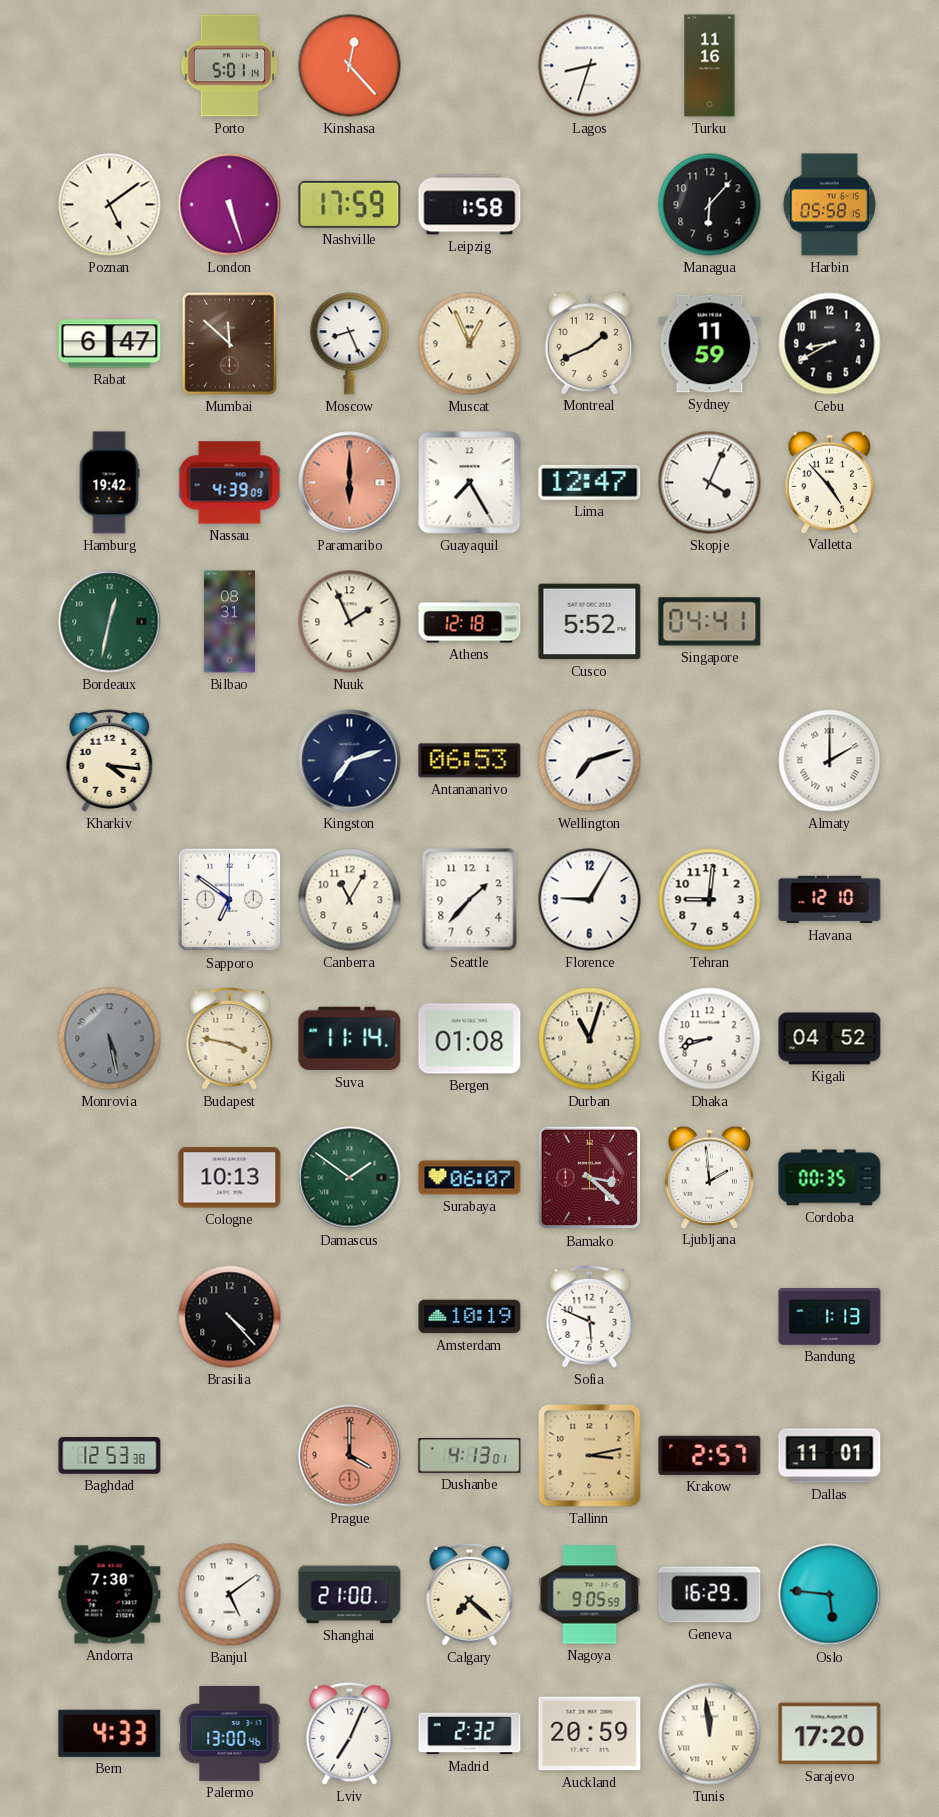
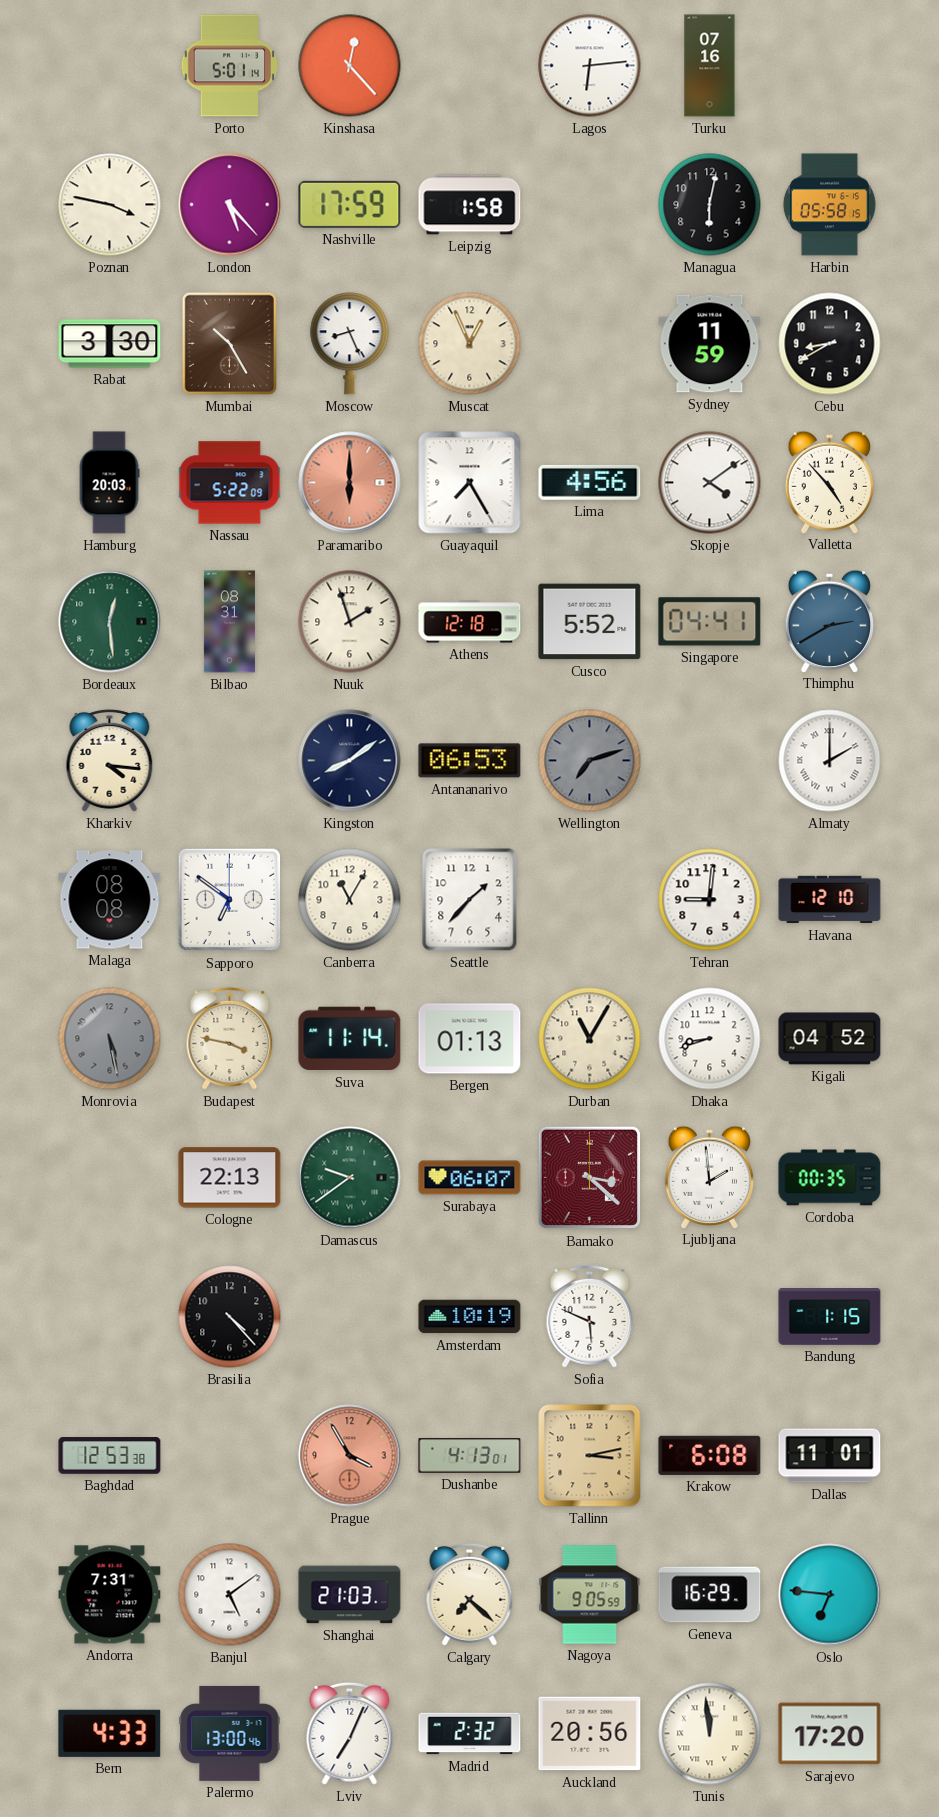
Lagos: 8:33 -> 6:14 (590, 66)
Turku: 11:16 -> 07:16 (710, 66)
Poznan: 5:09 -> 3:47 (110, 205)
London: 5:27 -> 5:23 (230, 205)
Managua: 6:07 -> 6:02 (710, 205)
Rabat: 6:47 -> 3:30 (110, 344)
Mumbai: 11:52 -> 10:25 (229, 343)
Montreal: 1:41 -> none (589, 343)
Hamburg: 19:42 -> 20:03 (109, 483)
Nassau: 4:39 -> 5:22 (230, 483)
Lima: 12:47 -> 4:56 (590, 482)
Skopje: 4:04 -> 4:09 (710, 483)
Bordeaux: 12:32 -> 12:29 (110, 622)
Nuuk: 1:56 -> 1:57 (350, 622)
Thimphu: none -> 2:40 (829, 621)
Kingston: 7:12 -> 8:09 (350, 761)
Wellington dial: white -> grey (590, 761)
Malaga: none -> 08:08 (110, 900)
Florence: 9:05 -> none (590, 900)
Bergen: 01:08 -> 01:13 (470, 1039)
Durban: 11:03 -> 11:05 (590, 1039)
Cologne: 10:13 -> 22:13 (230, 1178)
Damascus: 1:51 -> 9:39 (350, 1178)
Bandung: 1:13 -> 1:15 (830, 1317)
Prague: 4:00 -> 3:55 (350, 1456)
Krakow: 2:57 -> 6:08 (710, 1455)
Andorra: 7:30 -> 7:31 (110, 1595)
Shanghai: 21:00 -> 21:03 (350, 1595)
Oslo: 5:46 -> 6:46 (830, 1595)
Auckland: 20:59 -> 20:56 (590, 1734)
